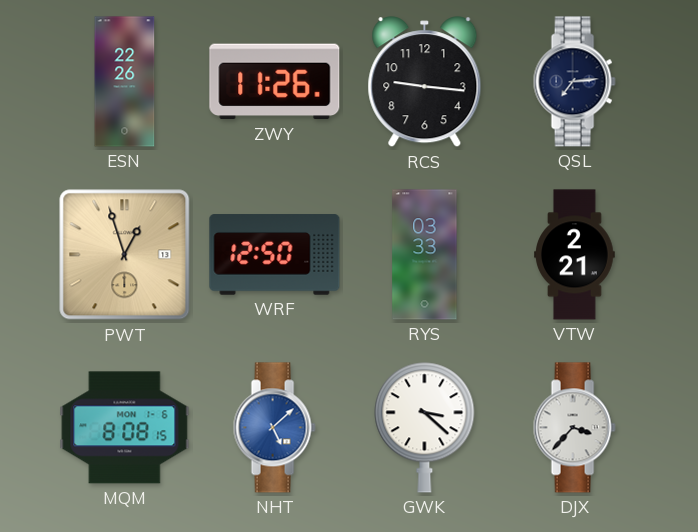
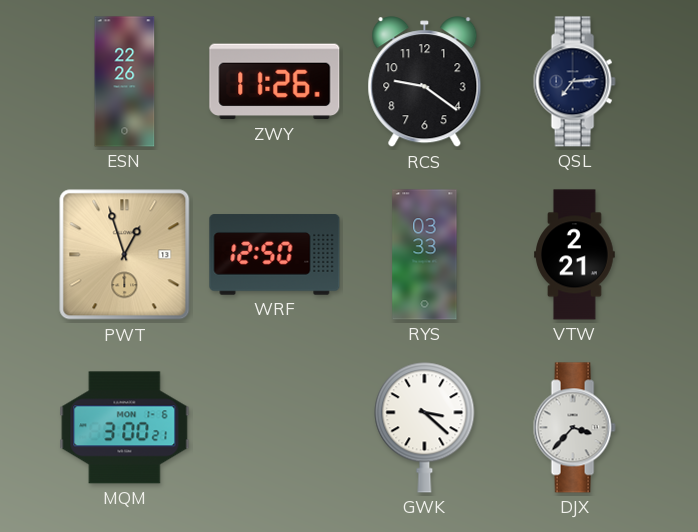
RCS: 9:16 -> 9:21 (425, 82)
MQM: 8:08 -> 3:00 (125, 428)
NHT: 5:08 -> none (274, 428)
